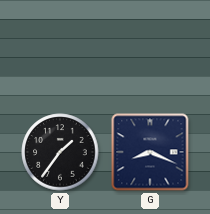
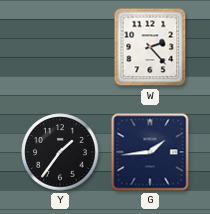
W: none -> 2:23 (150, 47)
G: 8:19 -> 1:44 (150, 152)
